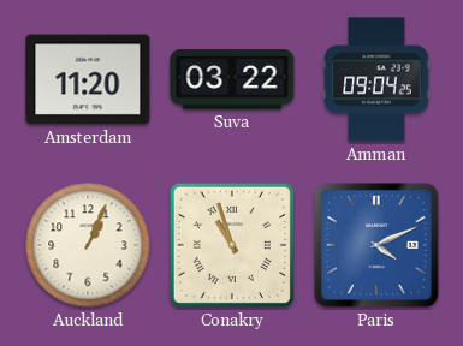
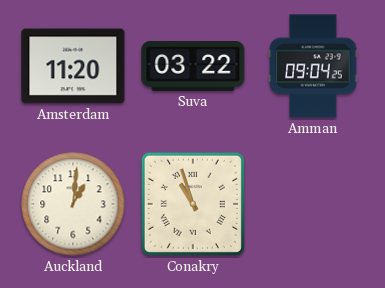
Auckland: 1:04 -> 1:01 (73, 204)
Paris: 4:11 -> none (376, 245)
